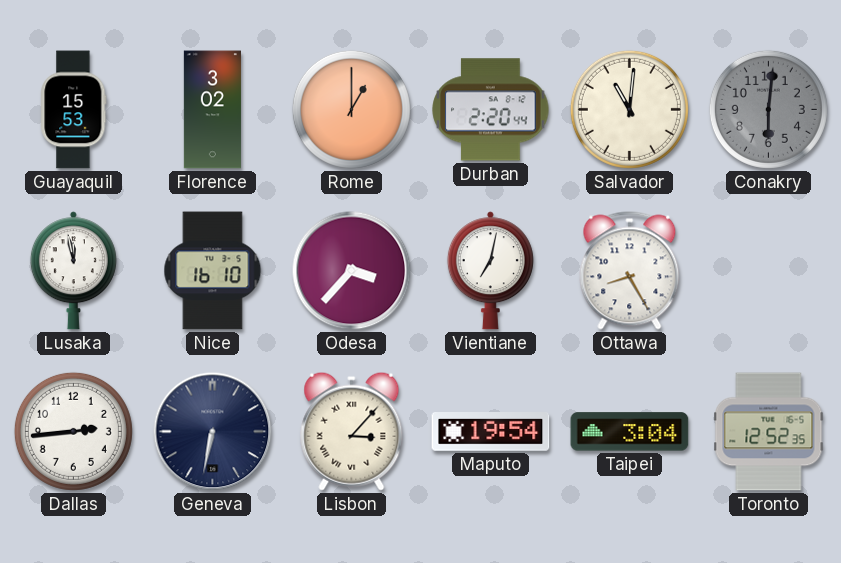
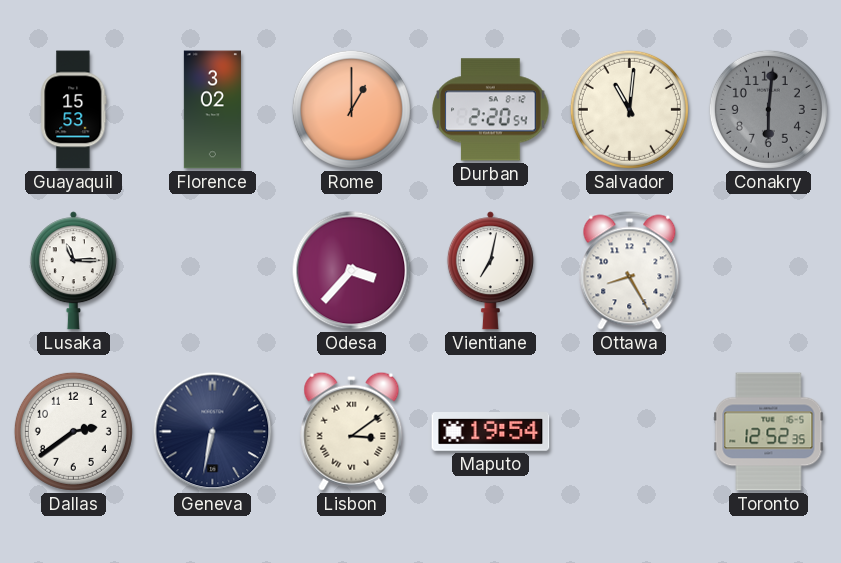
Durban: 2:20:44 -> 2:20:54 (491, 110)
Lusaka: 11:58 -> 11:15 (73, 271)
Nice: 16:10 -> none (213, 271)
Dallas: 2:44 -> 2:39 (73, 431)
Lisbon: 3:07 -> 3:09 (352, 431)
Taipei: 3:04 -> none (630, 432)
